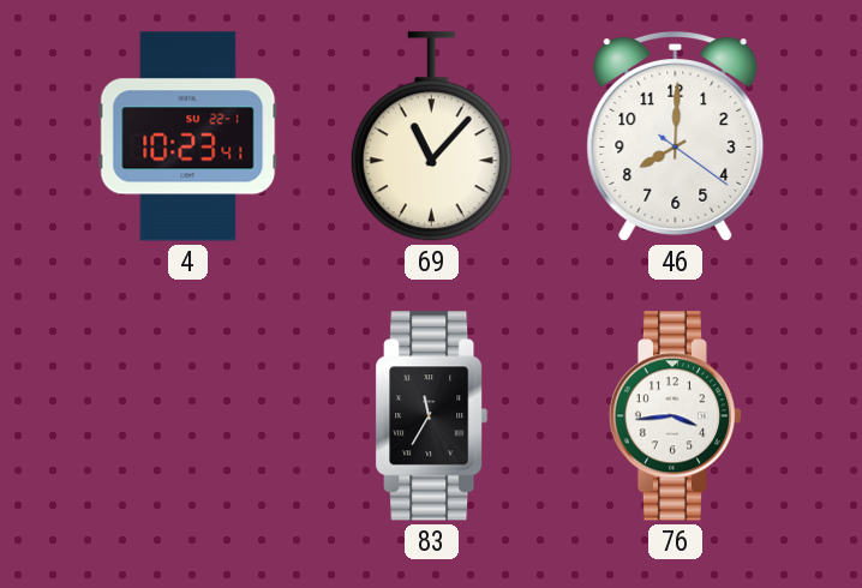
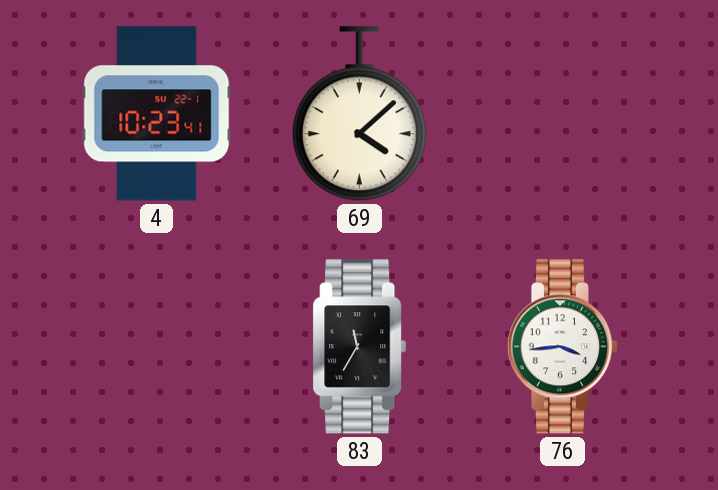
69: 11:07 -> 4:08 (359, 114)
46: 8:00 -> none (676, 137)
